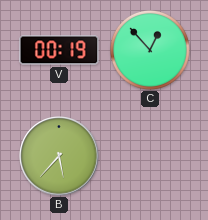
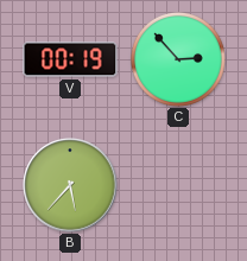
C: 12:53 -> 2:53 (178, 59)
